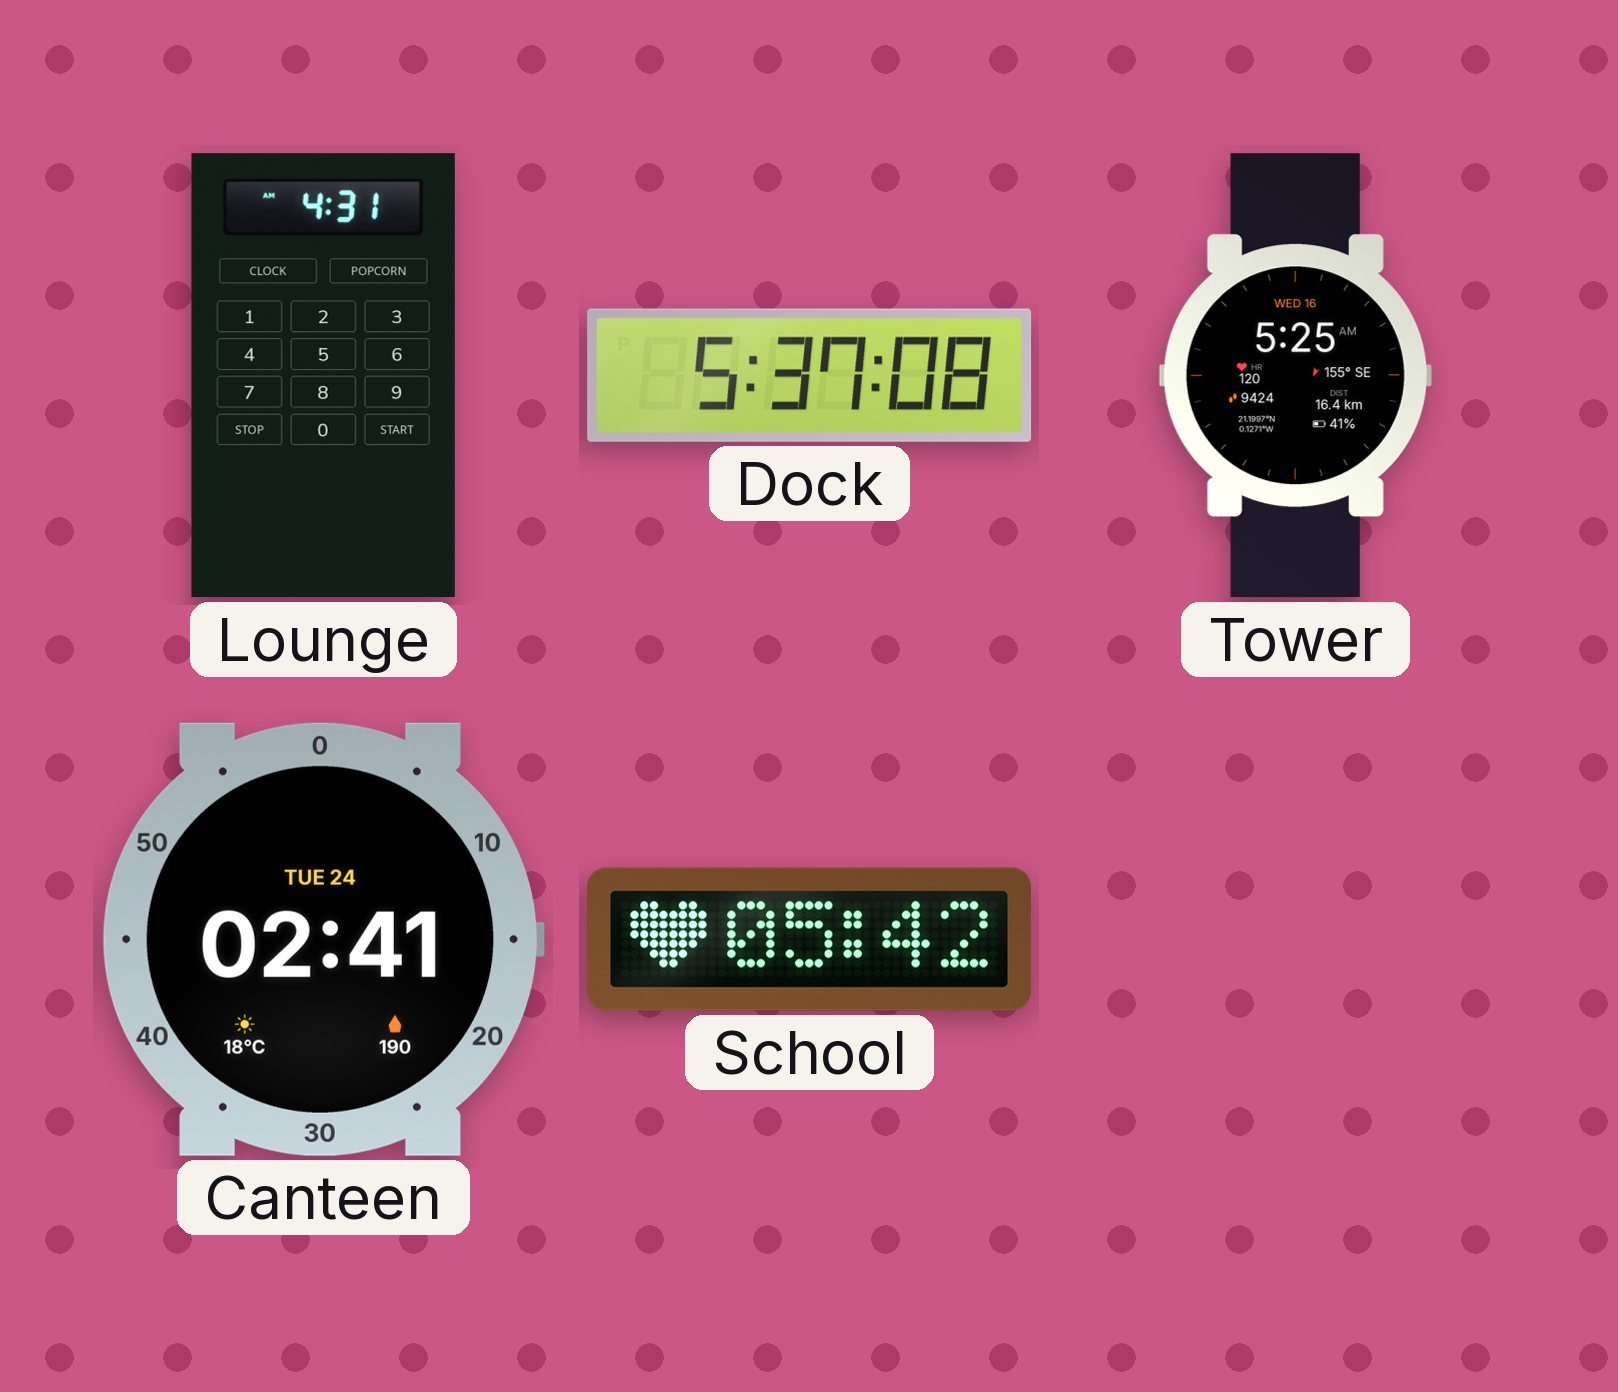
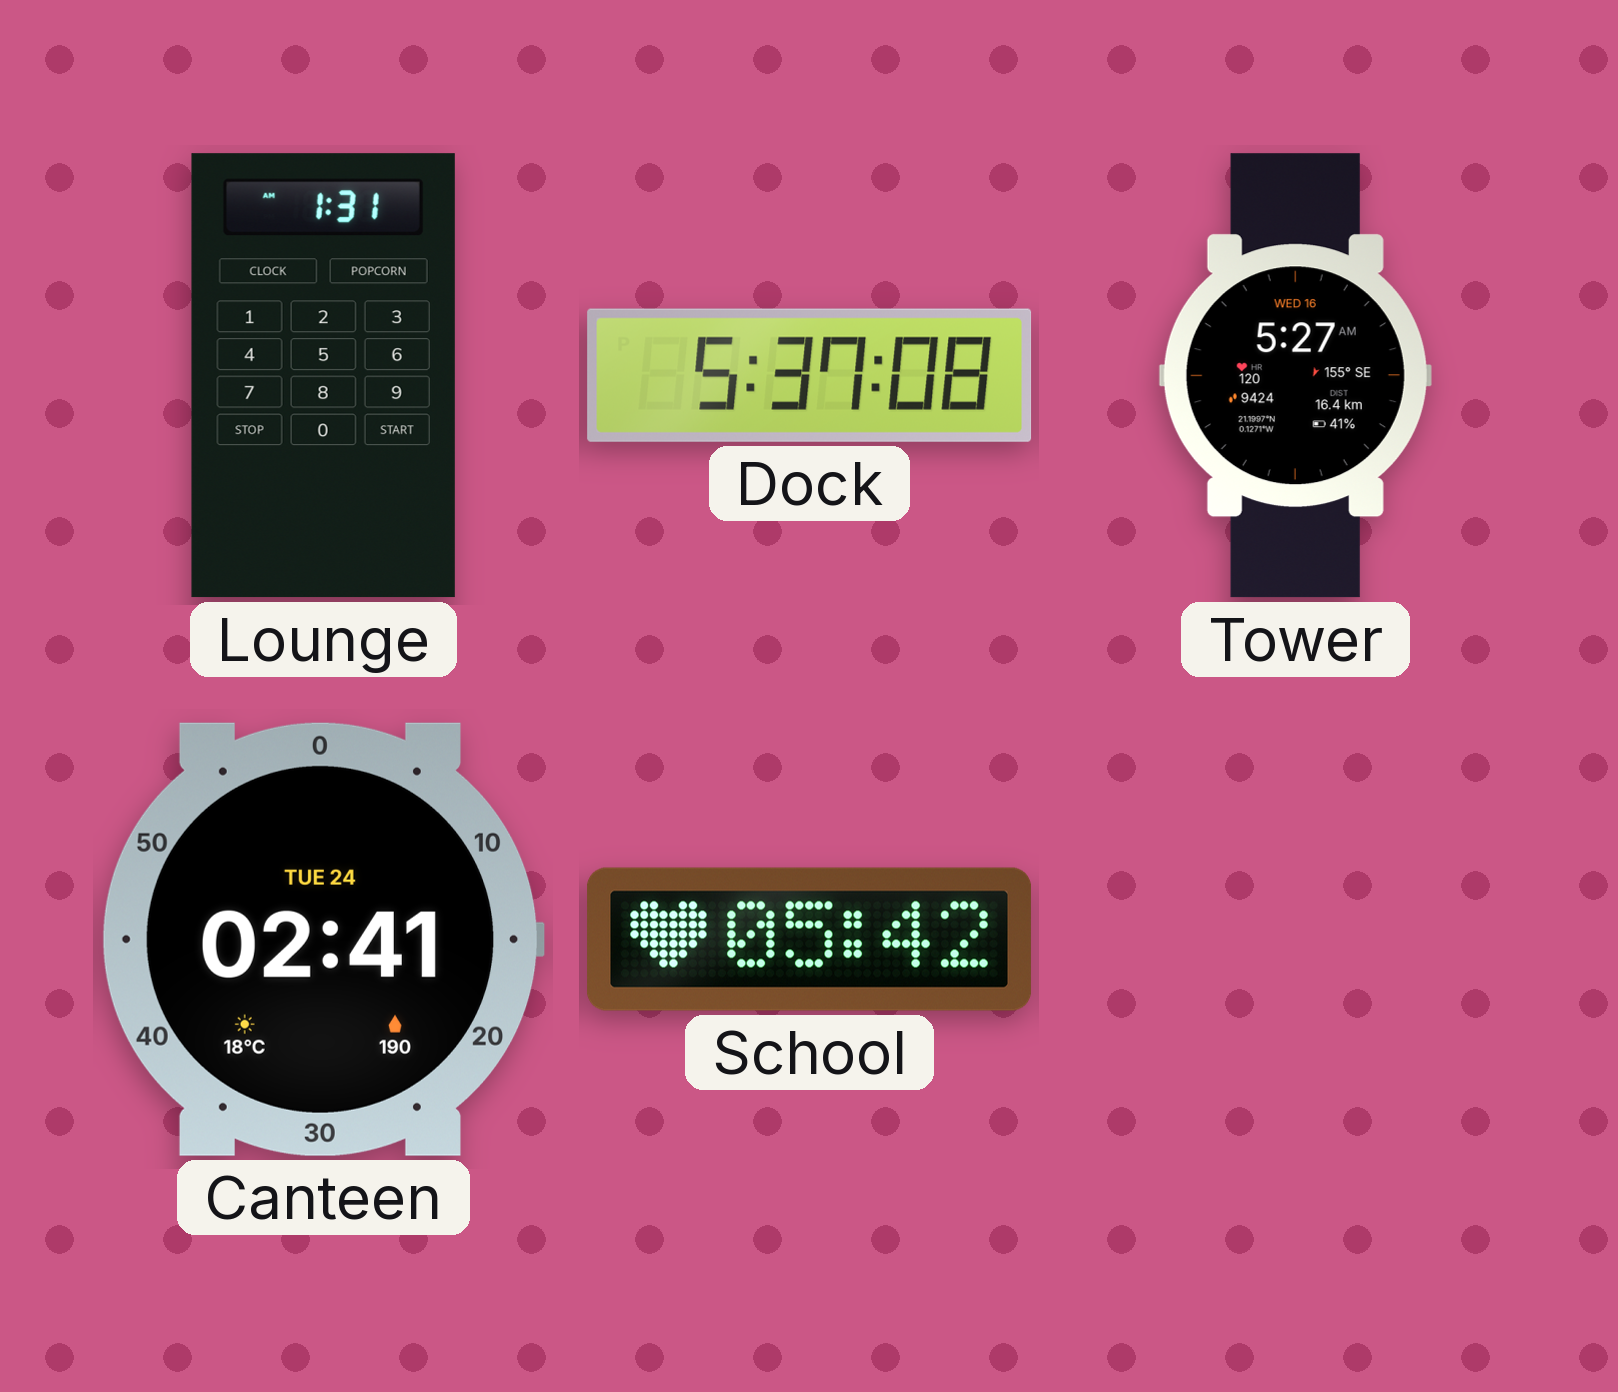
Lounge: 4:31 -> 1:31 (323, 376)
Tower: 5:25 -> 5:27 (1295, 376)
